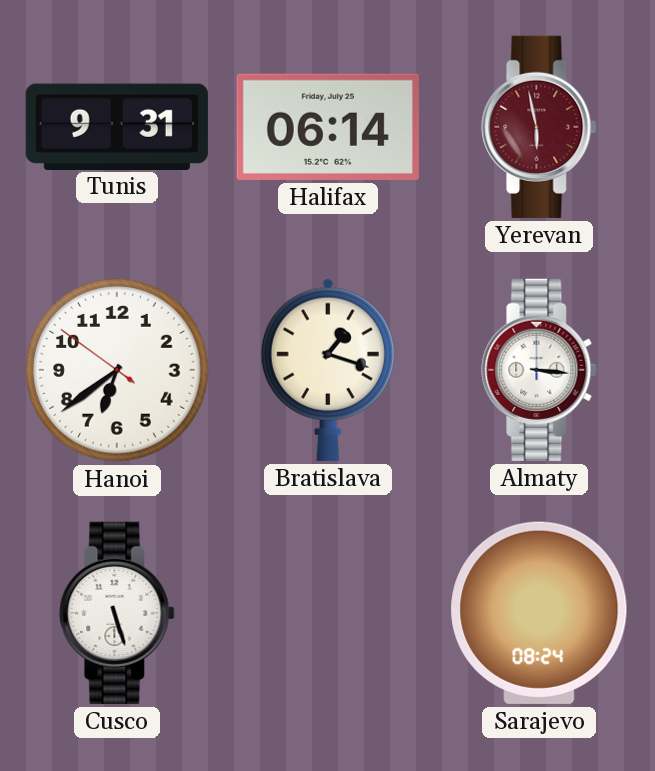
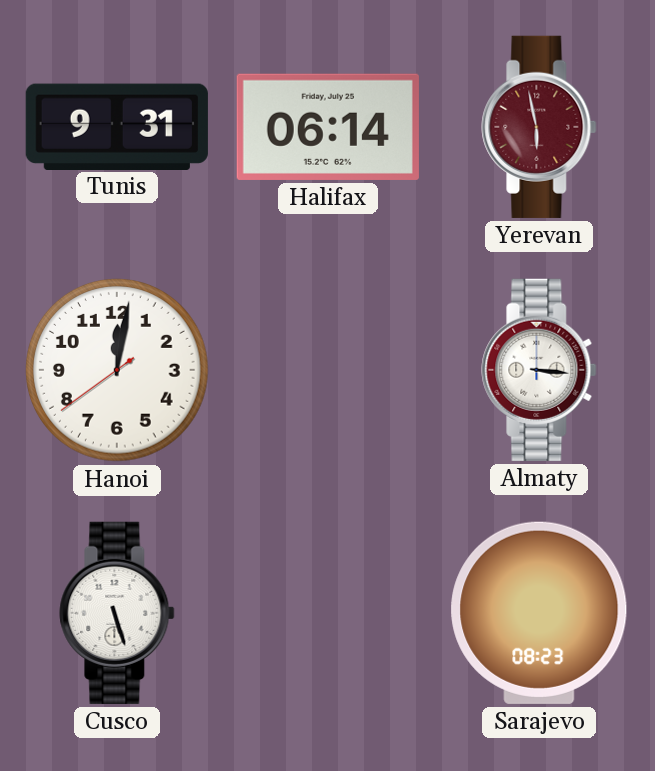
Hanoi: 6:38 -> 12:01 (117, 370)
Bratislava: 1:18 -> none (328, 370)
Sarajevo: 08:24 -> 08:23 (539, 613)
